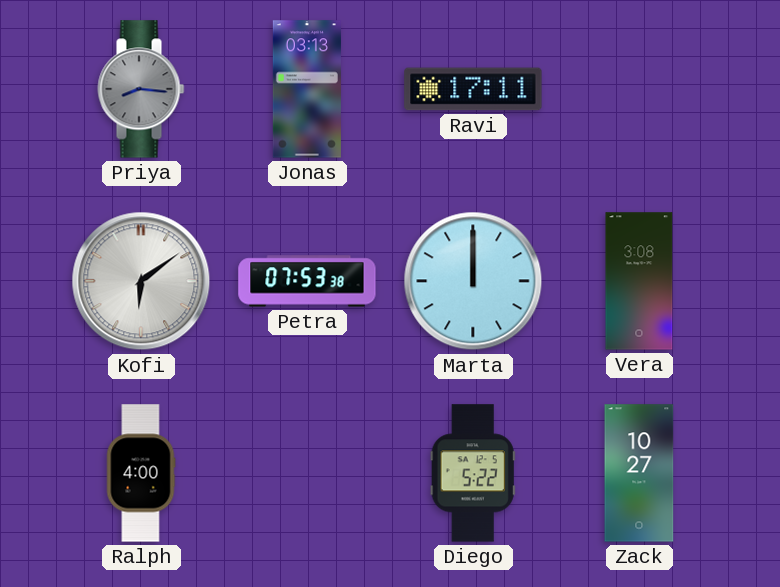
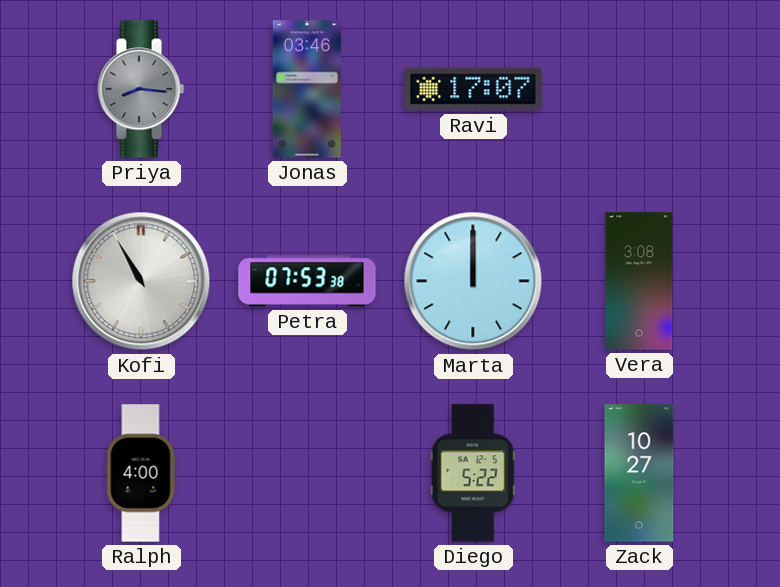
Jonas: 03:13 -> 03:46 (307, 89)
Ravi: 17:11 -> 17:07 (473, 89)
Kofi: 6:09 -> 10:55 (141, 281)
